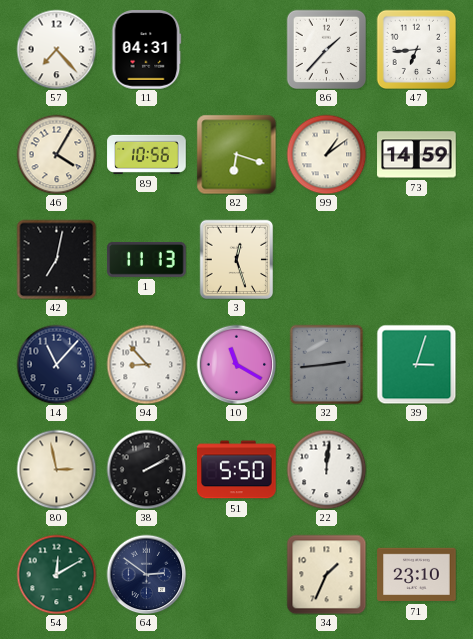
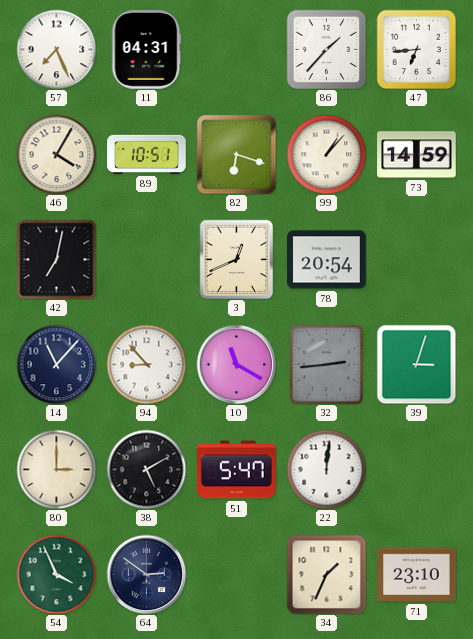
57: 7:23 -> 7:26 (56, 49)
89: 10:56 -> 10:51 (147, 154)
99: 1:09 -> 1:07 (326, 154)
1: 11:13 -> none (147, 260)
3: 12:27 -> 12:41 (237, 259)
78: none -> 20:54 (327, 260)
80: 2:58 -> 3:00 (56, 469)
38: 2:10 -> 5:10 (146, 469)
51: 5:50 -> 5:47 (237, 470)
54: 12:10 -> 3:56 (56, 574)
